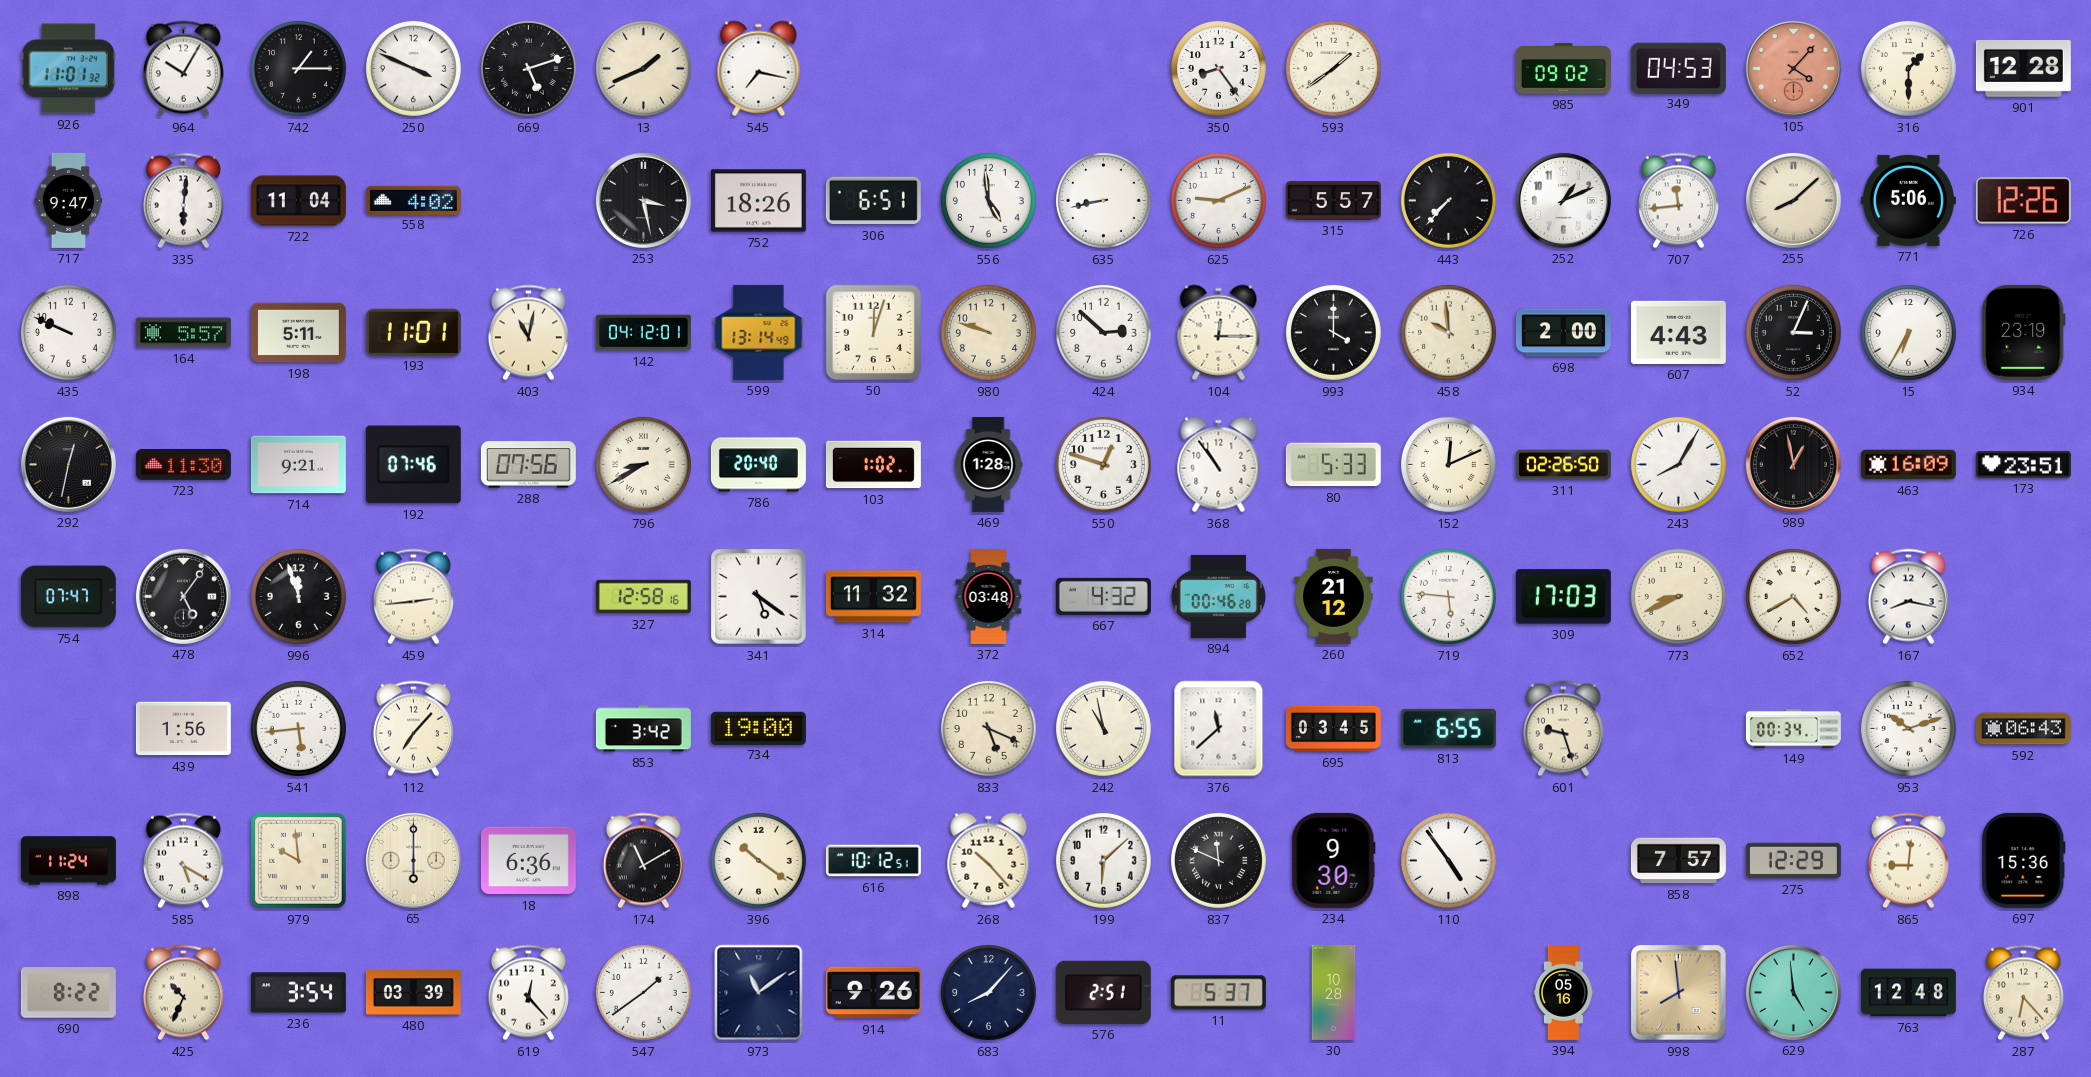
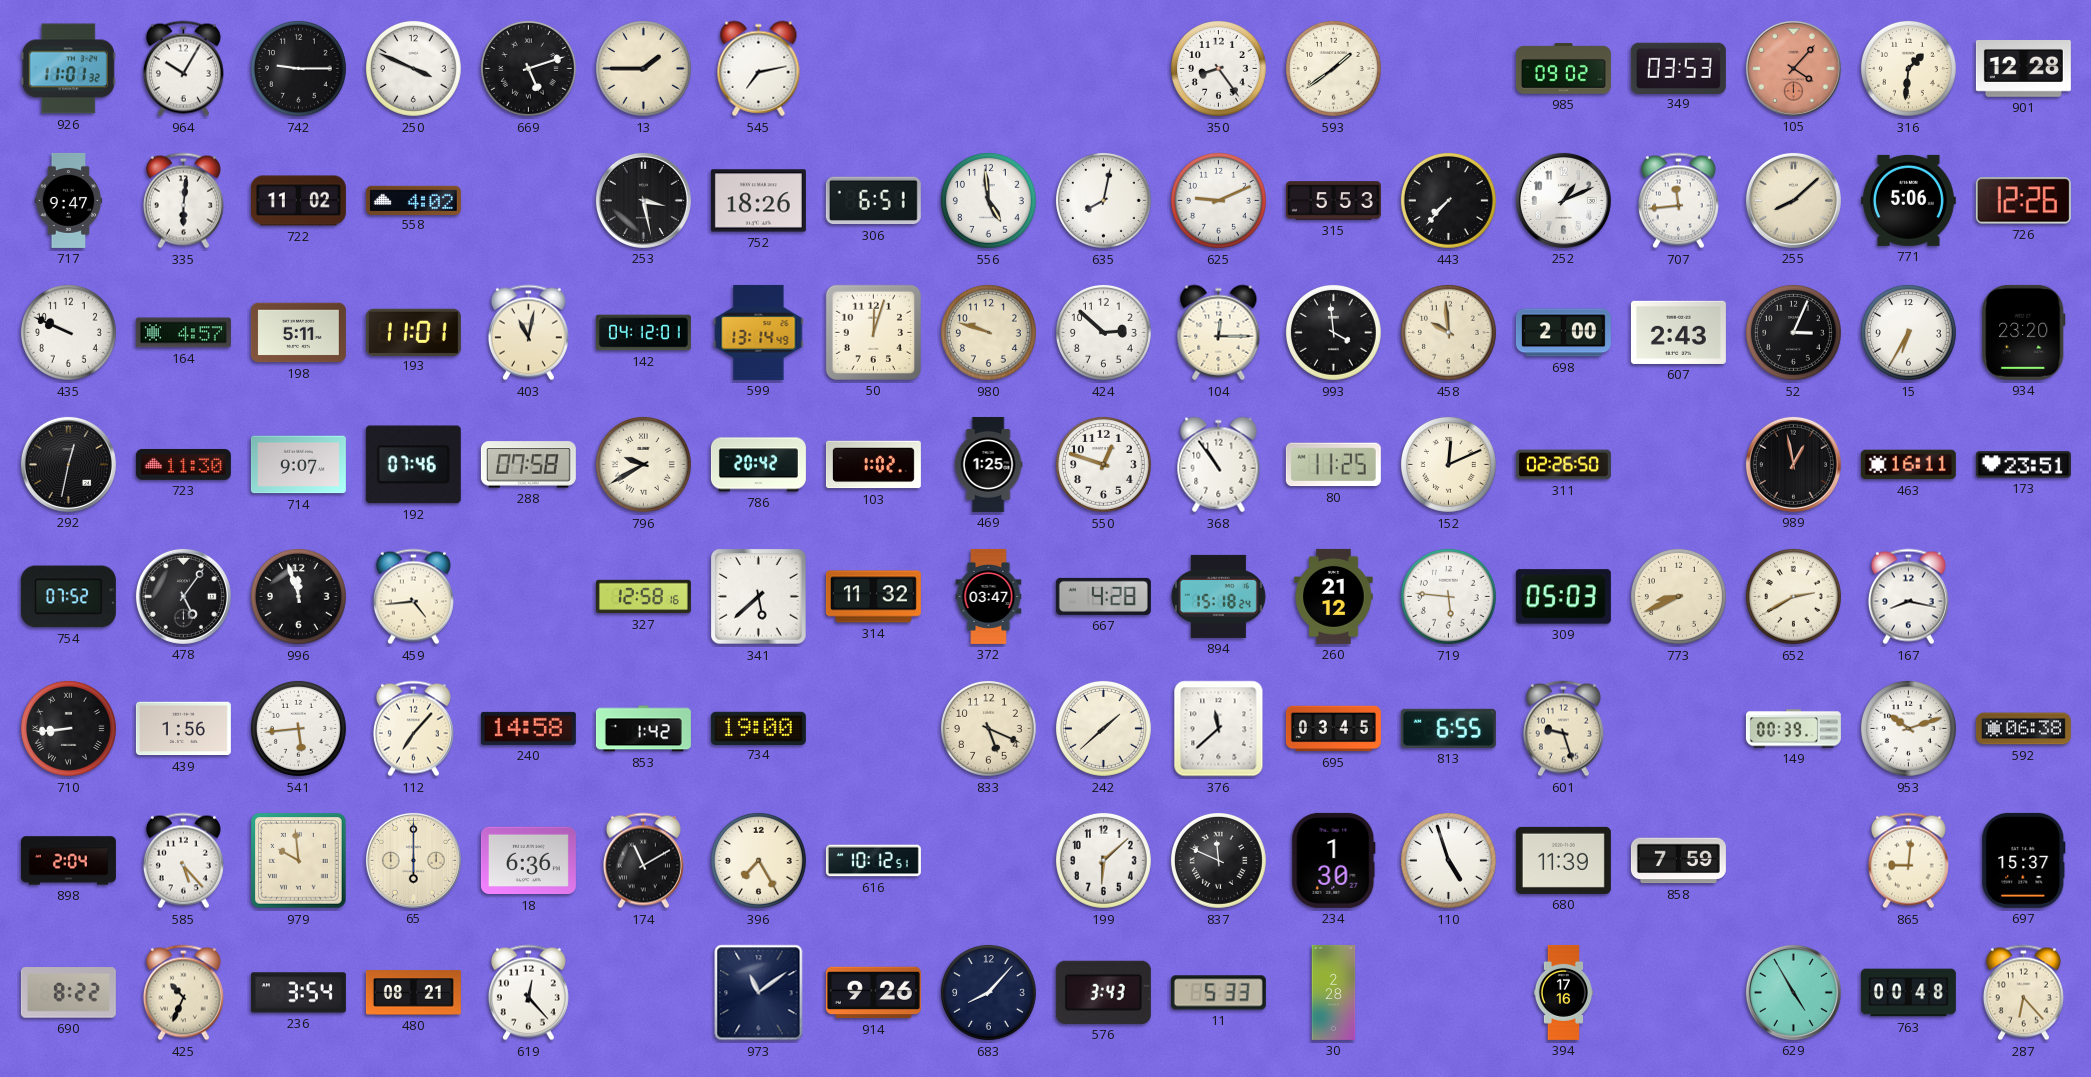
742: 1:15 -> 9:15 (298, 68)
13: 1:41 -> 1:45 (643, 68)
545: 7:17 -> 7:13 (759, 69)
349: 04:53 -> 03:53 (1678, 68)
316: 1:30 -> 1:31 (1908, 68)
722: 11:04 -> 11:02 (298, 201)
635: 8:43 -> 8:02 (1103, 200)
315: 5:57 -> 5:53 (1333, 201)
164: 5:57 -> 4:57 (183, 333)
993: 4:00 -> 3:59 (1333, 332)
607: 4:43 -> 2:43 (1678, 332)
934: 23:19 -> 23:20 (2024, 332)
714: 9:21 -> 9:07 (298, 465)
288: 07:56 -> 07:58 (528, 465)
796: 8:40 -> 9:40 (643, 464)
786: 20:40 -> 20:42 (758, 465)
469: 1:28 -> 1:25 (988, 464)
80: 5:33 -> 11:25 (1333, 465)
243: 8:05 -> none (1678, 464)
463: 16:09 -> 16:11 (1908, 465)
754: 07:47 -> 07:52 (68, 597)
459: 2:44 -> 4:44 (413, 597)
341: 5:21 -> 5:38 (759, 597)
372: 03:48 -> 03:47 (989, 596)
667: 4:32 -> 4:28 (1103, 596)
894: 00:46 -> 15:18 (1218, 596)
309: 17:03 -> 05:03 (1563, 597)
652: 4:40 -> 2:40 (1793, 596)
710: none -> 8:44 (68, 728)
240: none -> 14:58 (528, 728)
853: 3:42 -> 1:42 (643, 729)
242: 10:58 -> 1:38 (1103, 728)
149: 00:34 -> 00:39 (1793, 729)
592: 06:43 -> 06:38 (2023, 729)
898: 11:24 -> 2:04 (68, 861)
585: 5:20 -> 5:23 (183, 861)
396: 10:21 -> 7:25 (758, 860)
268: 10:23 -> none (989, 861)
234: 9:30 -> 1:30 (1334, 860)
110: 4:54 -> 4:57 (1448, 860)
680: none -> 11:39 (1563, 860)
858: 7:57 -> 7:59 (1678, 861)
275: 12:29 -> none (1793, 861)
697: 15:36 -> 15:37 (2024, 860)
480: 03:39 -> 08:21 (413, 993)
547: 1:39 -> none (643, 992)
576: 2:51 -> 3:43 (1103, 992)
11: 5:37 -> 5:33 (1218, 993)
30: 10:28 -> 2:28 (1334, 992)
394: 05:16 -> 17:16 (1563, 992)
998: 7:59 -> none (1679, 993)
629: 4:59 -> 4:55 (1793, 992)
763: 12:48 -> 00:48 (1908, 993)
